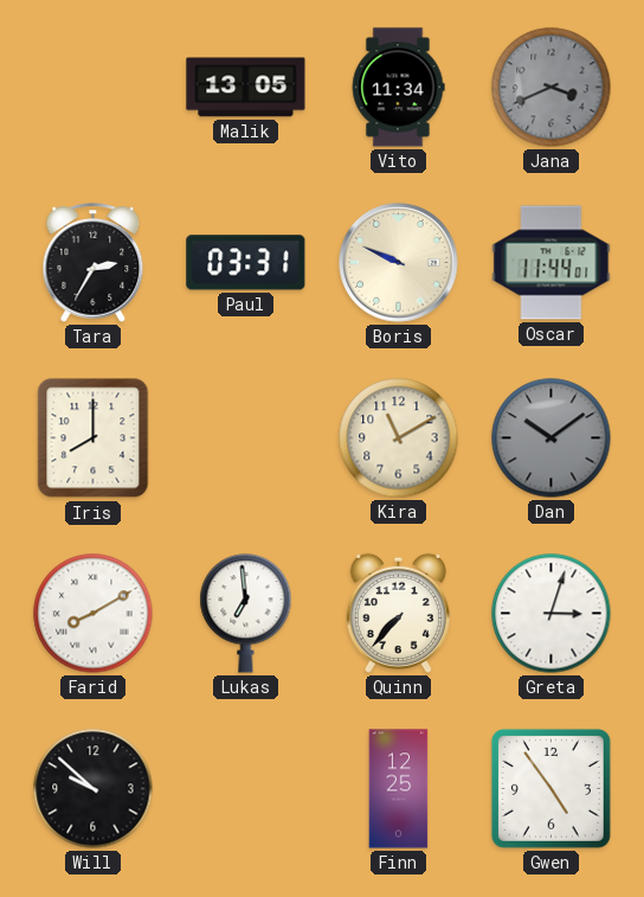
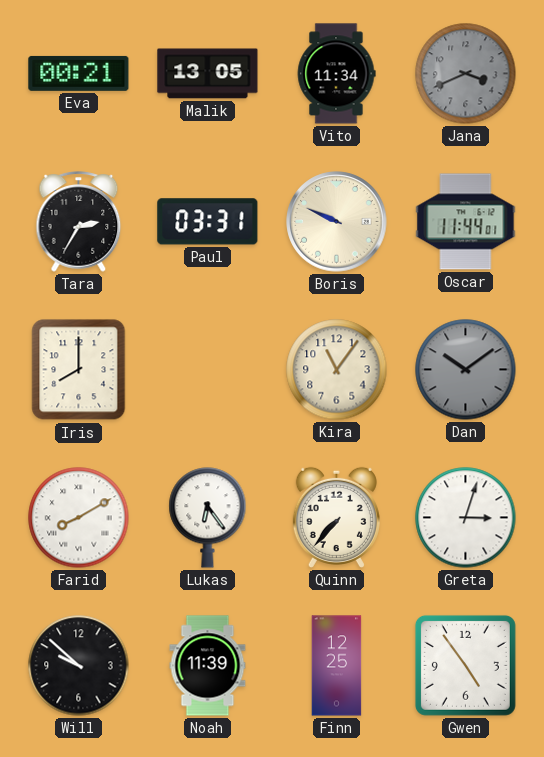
Eva: none -> 00:21 (79, 73)
Kira: 11:10 -> 11:06 (337, 370)
Lukas: 6:59 -> 6:24 (208, 518)
Noah: none -> 11:39 (208, 666)
